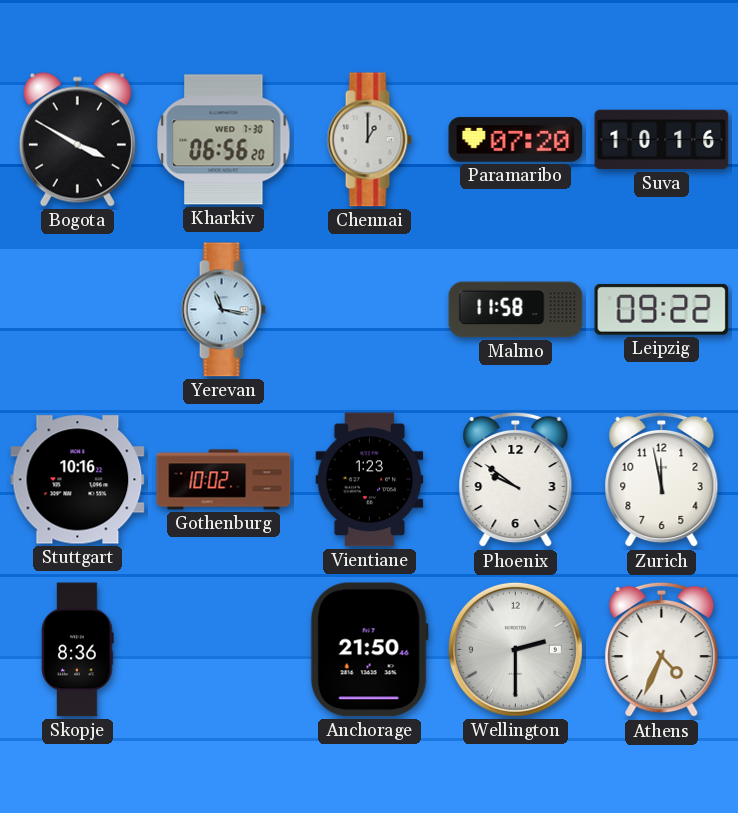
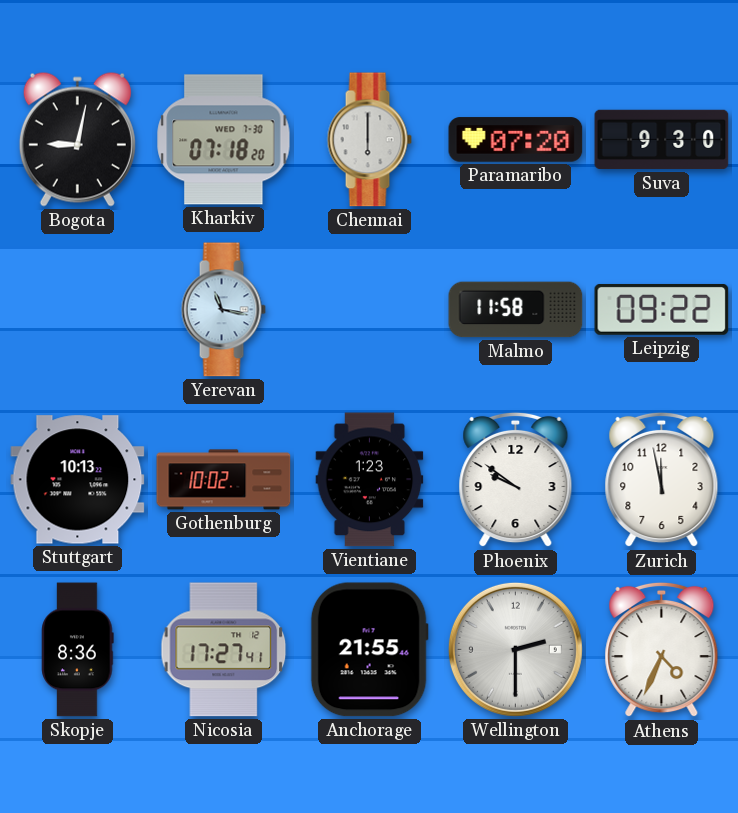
Bogota: 3:50 -> 9:02 (77, 139)
Kharkiv: 06:56 -> 07:18 (224, 140)
Chennai: 1:00 -> 6:00 (369, 140)
Suva: 10:16 -> 9:30 (662, 140)
Stuttgart: 10:16 -> 10:13 (78, 480)
Nicosia: none -> 17:27 (224, 650)
Anchorage: 21:50 -> 21:55 (369, 650)
